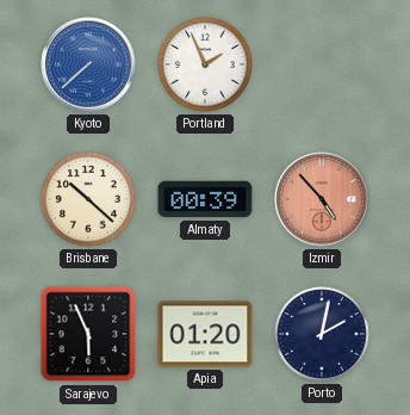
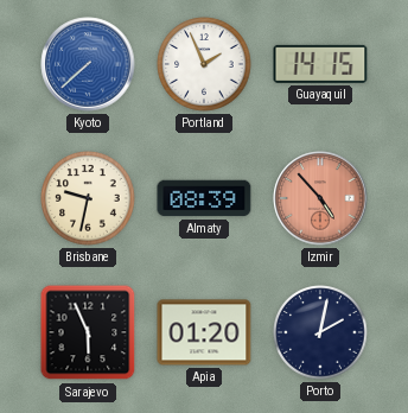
Guayaquil: none -> 14:15 (320, 64)
Brisbane: 10:22 -> 9:32 (88, 198)
Almaty: 00:39 -> 08:39 (204, 198)
